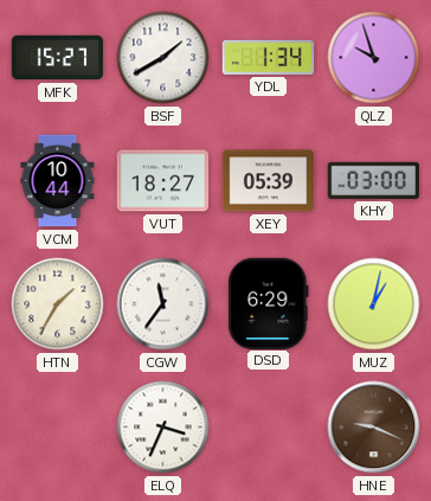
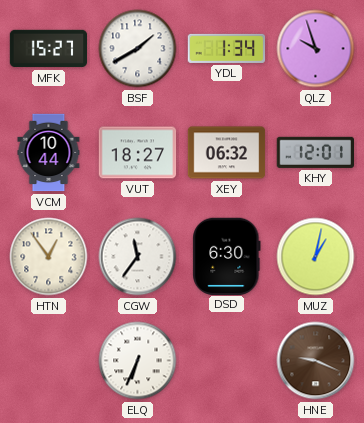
XEY: 05:39 -> 06:32 (227, 153)
KHY: 03:00 -> 12:01 (315, 152)
HTN: 1:35 -> 12:54 (49, 257)
DSD: 6:29 -> 6:30 (227, 256)
ELQ: 3:34 -> 6:34 (138, 361)
